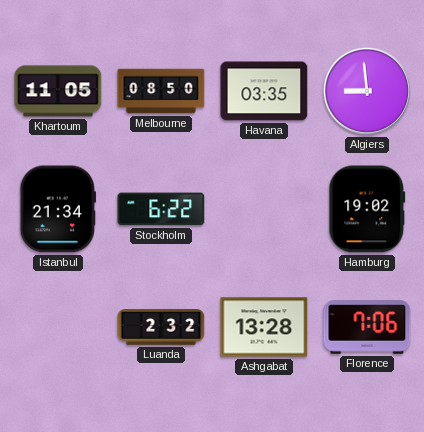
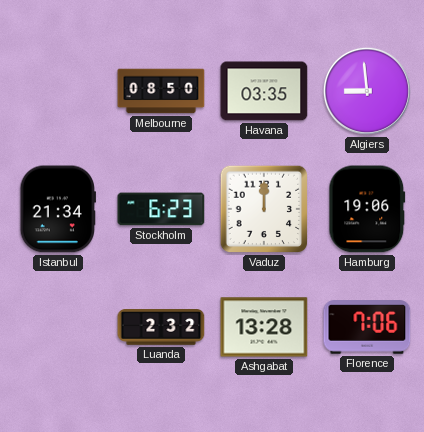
Khartoum: 11:05 -> none (58, 91)
Stockholm: 6:22 -> 6:23 (161, 209)
Vaduz: none -> 12:00 (264, 209)
Hamburg: 19:02 -> 19:06 (367, 209)
